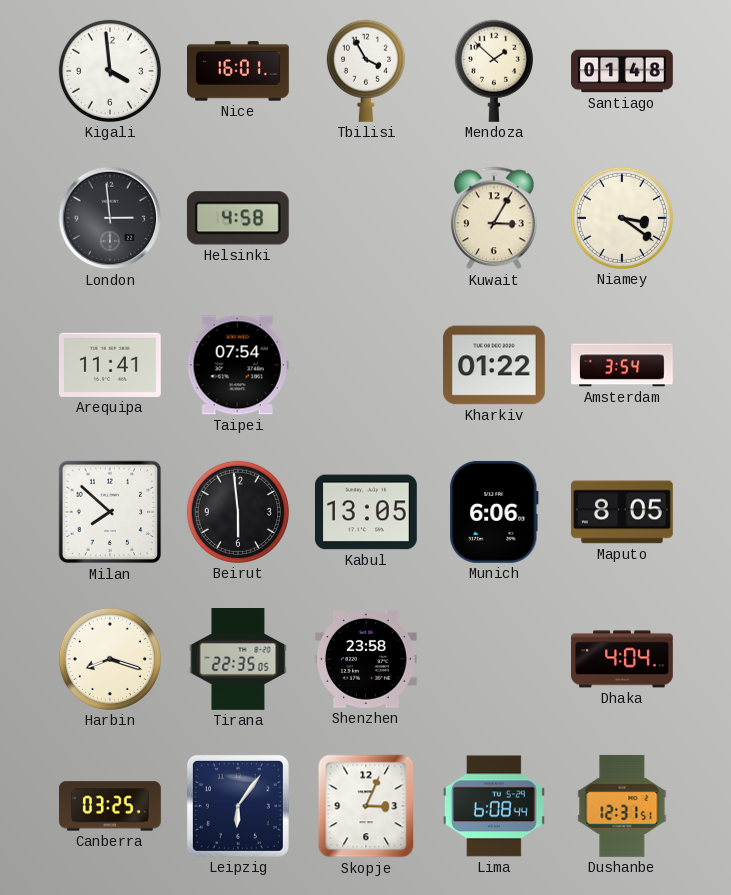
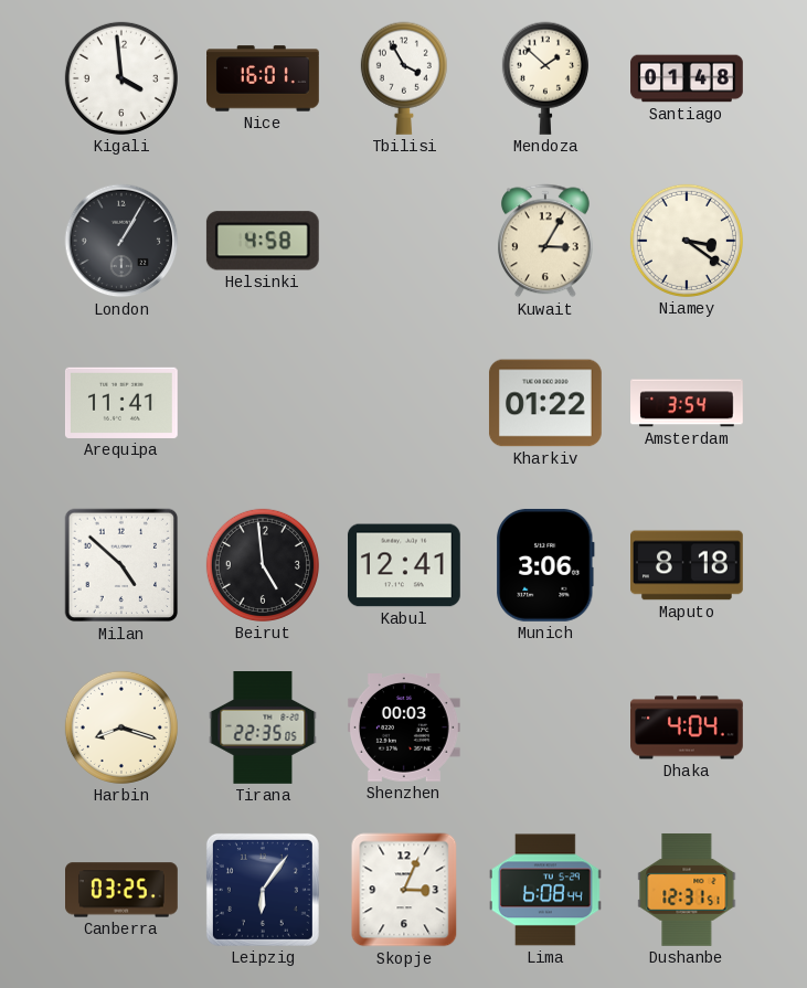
London: 2:59 -> 1:05 (121, 241)
Taipei: 07:54 -> none (238, 365)
Milan: 7:52 -> 4:52 (121, 565)
Beirut: 5:59 -> 4:59 (263, 565)
Kabul: 13:05 -> 12:41 (404, 565)
Munich: 6:06 -> 3:06 (546, 565)
Maputo: 8:05 -> 8:18 (688, 565)
Shenzhen: 23:58 -> 00:03 (404, 729)
